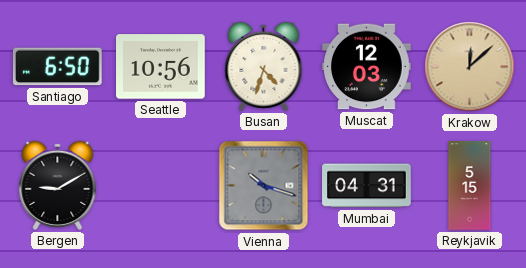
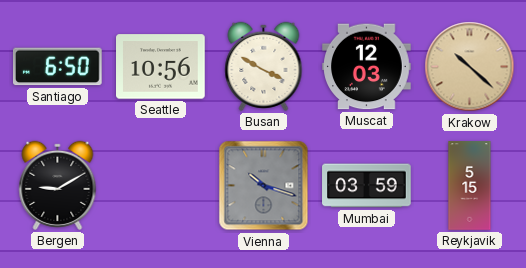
Busan: 4:33 -> 3:50 (264, 66)
Krakow: 12:08 -> 10:22 (470, 67)
Mumbai: 04:31 -> 03:59 (367, 186)
